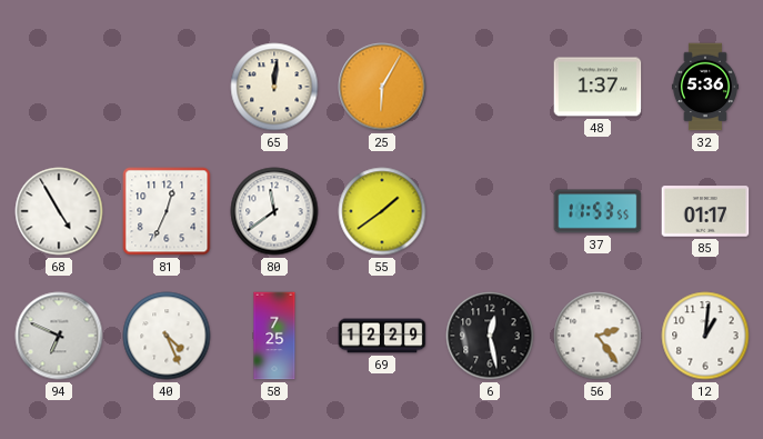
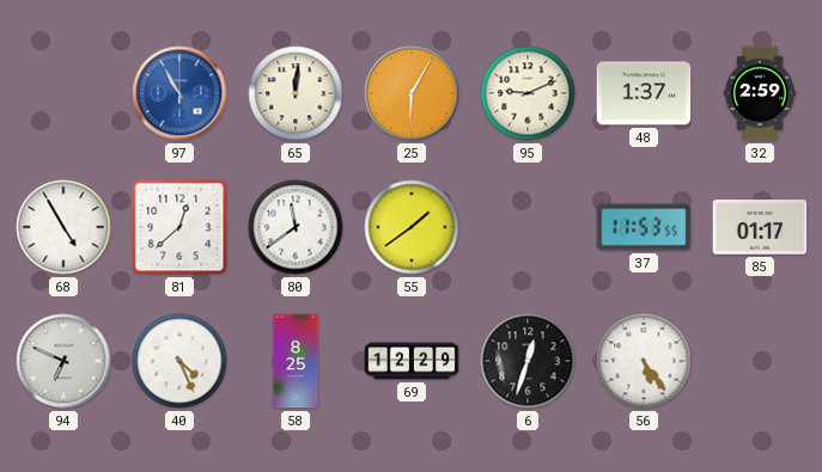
97: none -> 10:55 (179, 93)
95: none -> 9:11 (528, 93)
32: 5:36 -> 2:59 (760, 93)
81: 12:34 -> 12:38 (179, 227)
58: 7:25 -> 8:25 (296, 361)
6: 12:28 -> 12:33 (528, 361)
56: 2:24 -> 5:24 (644, 361)
12: 1:01 -> none (705, 336)
